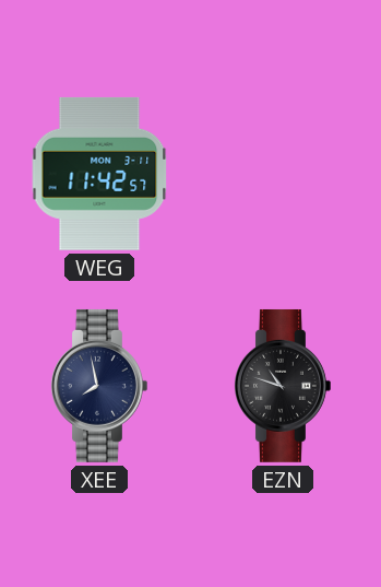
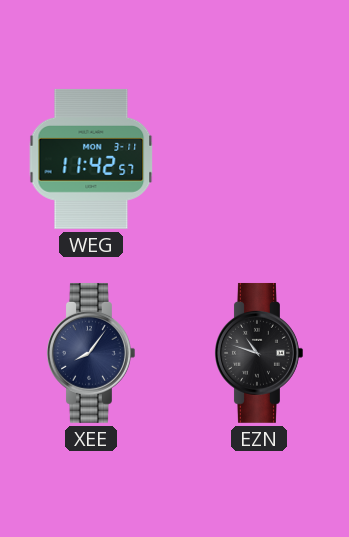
XEE: 7:58 -> 8:06 (91, 353)
